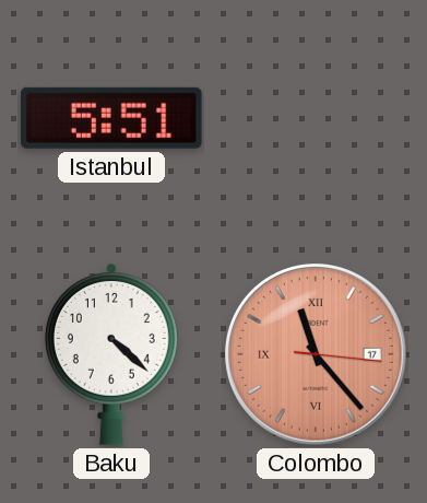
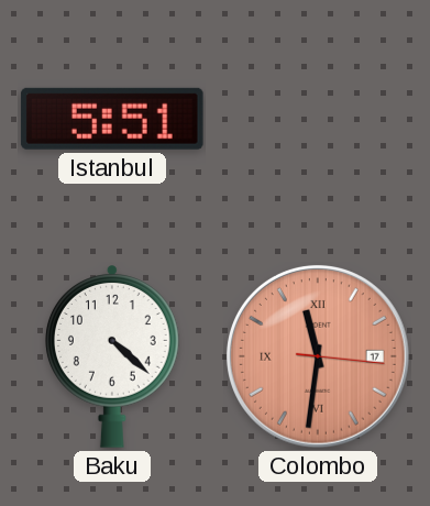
Colombo: 11:23 -> 11:31 (318, 356)
